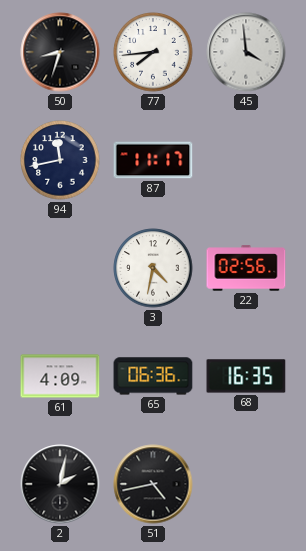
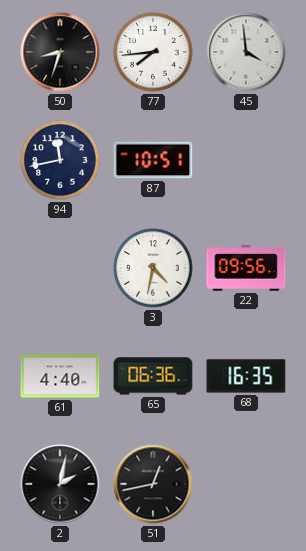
87: 11:17 -> 10:51 (153, 160)
22: 02:56 -> 09:56 (246, 268)
61: 4:09 -> 4:40 (60, 376)
51: 4:43 -> 12:43 (153, 484)
